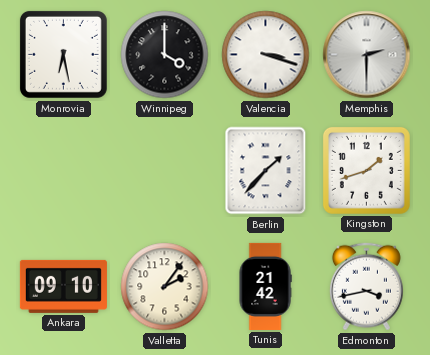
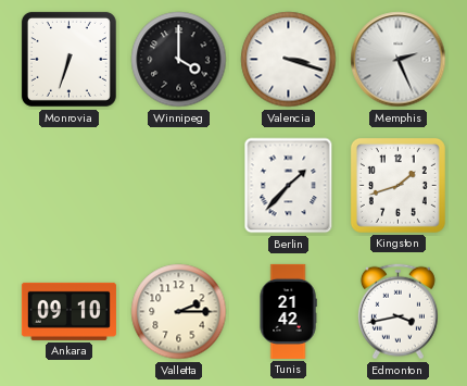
Monrovia: 6:28 -> 6:33 (68, 59)
Memphis: 2:30 -> 2:26 (399, 60)
Valletta: 2:06 -> 2:15 (179, 312)
